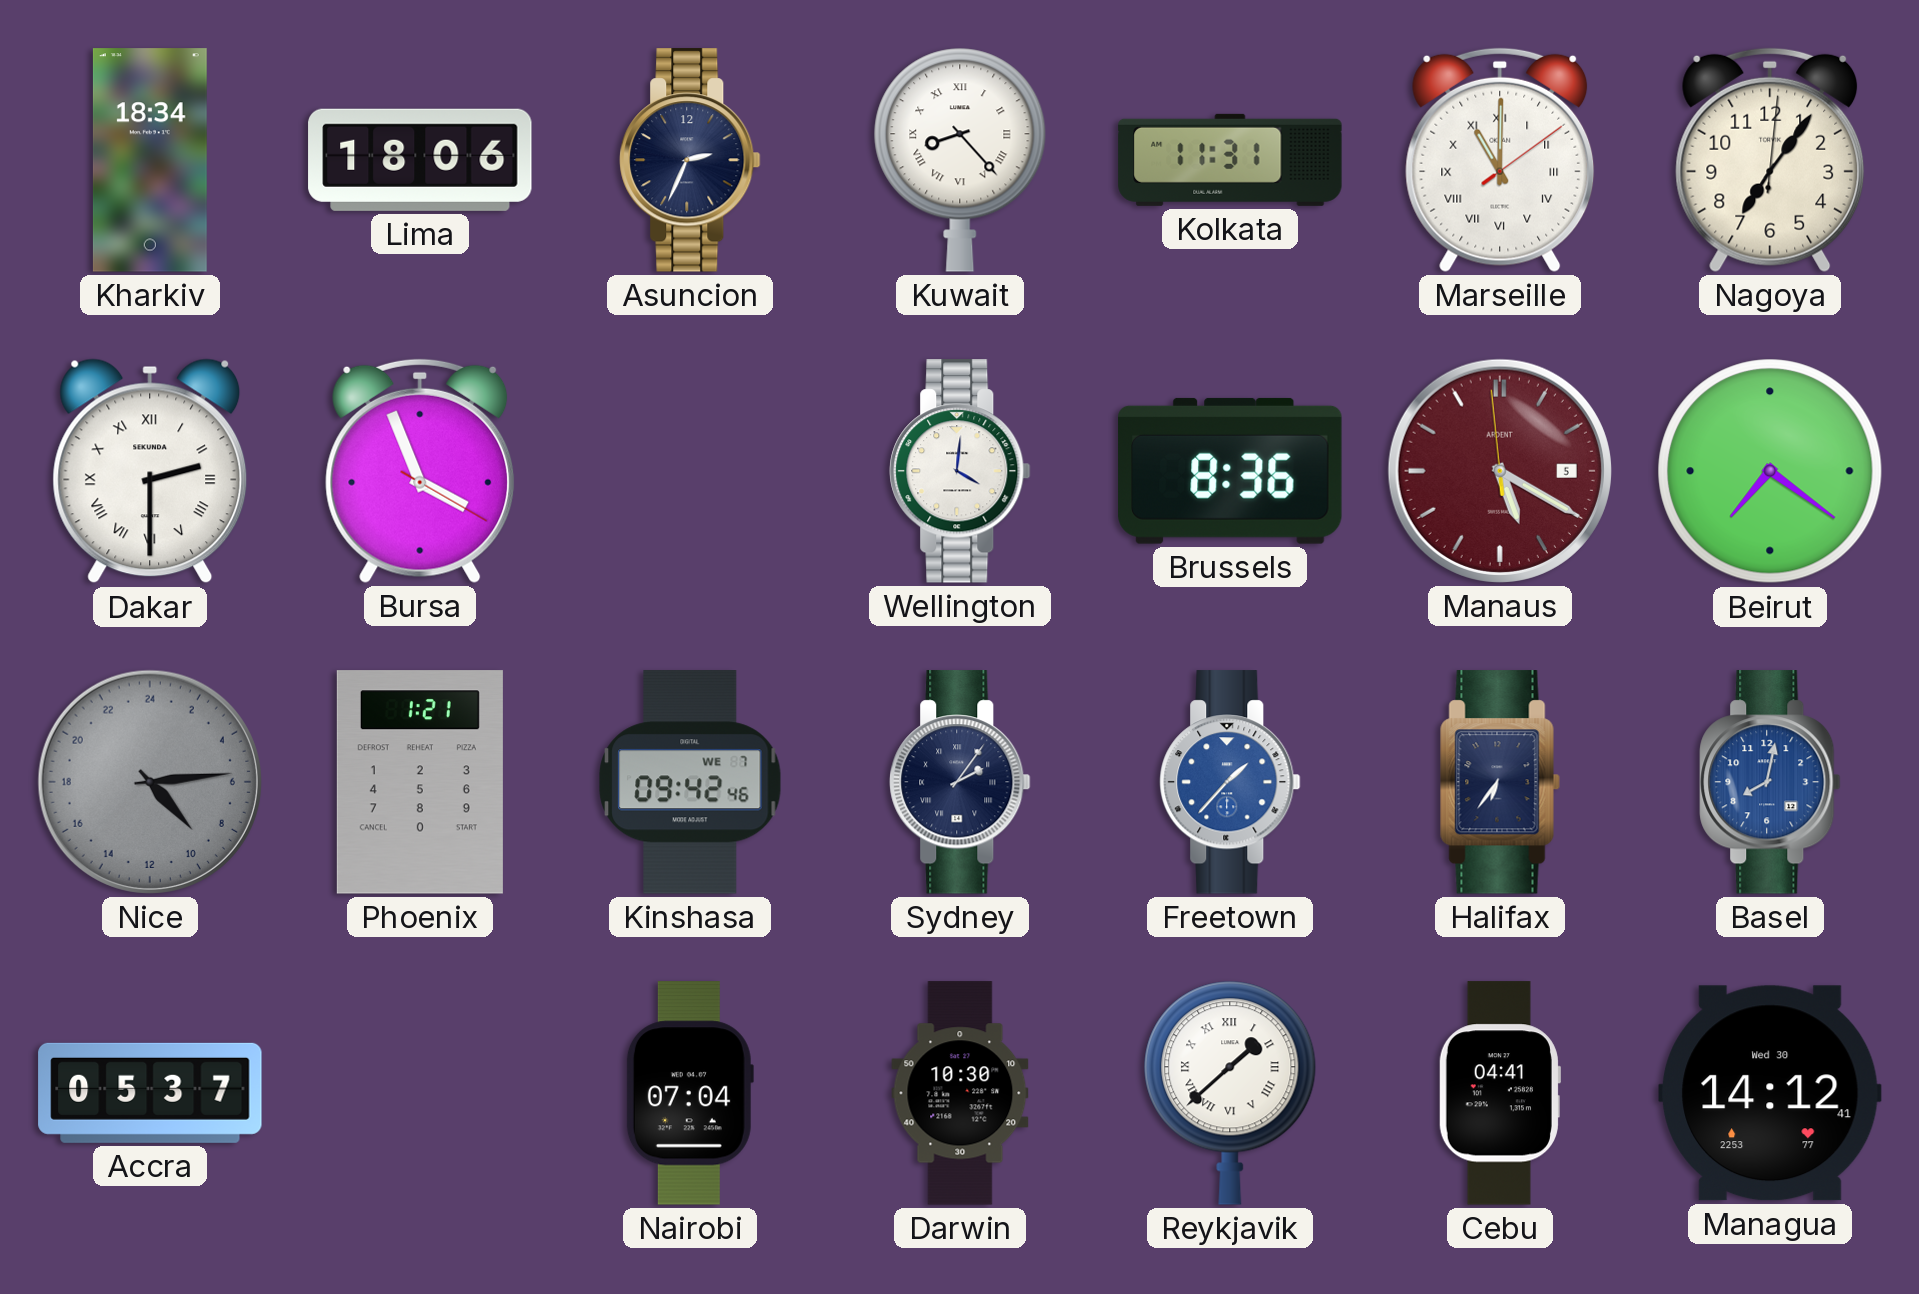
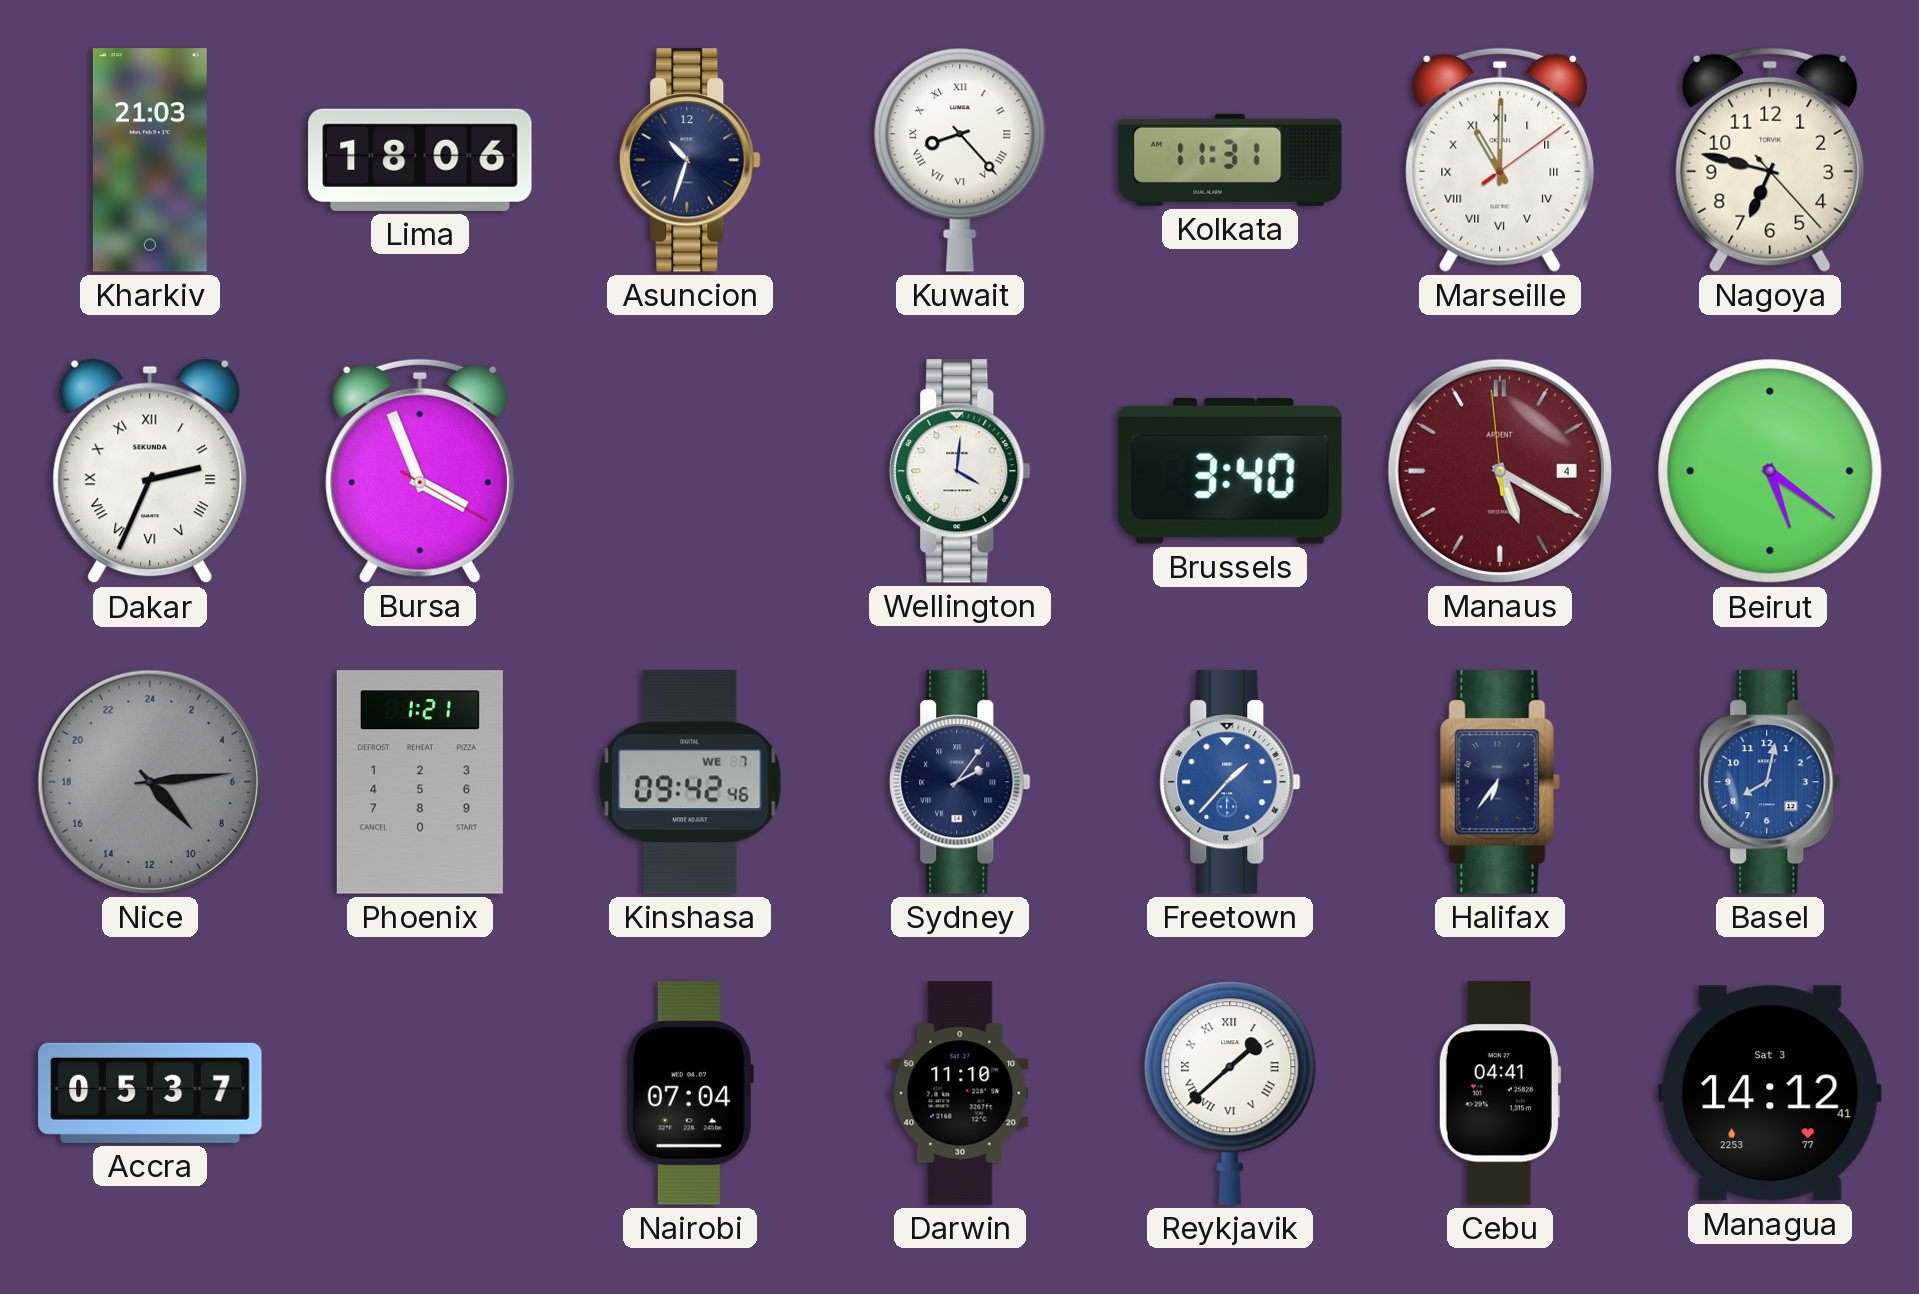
Kharkiv: 18:34 -> 21:03 (150, 160)
Asuncion: 2:34 -> 10:33 (690, 160)
Nagoya: 7:06 -> 6:47 (1770, 160)
Dakar: 2:30 -> 2:34 (150, 471)
Brussels: 8:36 -> 3:40 (1230, 471)
Manaus date: 5 -> 4 (1500, 471)
Beirut: 7:21 -> 5:21 (1770, 471)
Darwin: 10:30 -> 11:10 (960, 1093)
Managua date: Wed 30 -> Sat 3 (1771, 1093)
